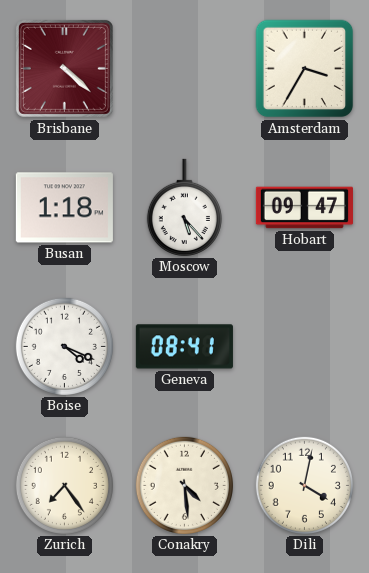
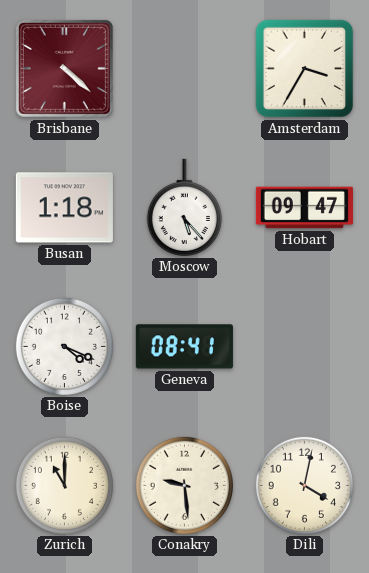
Zurich: 7:24 -> 11:00 (64, 485)
Conakry: 4:29 -> 9:29 (184, 485)
